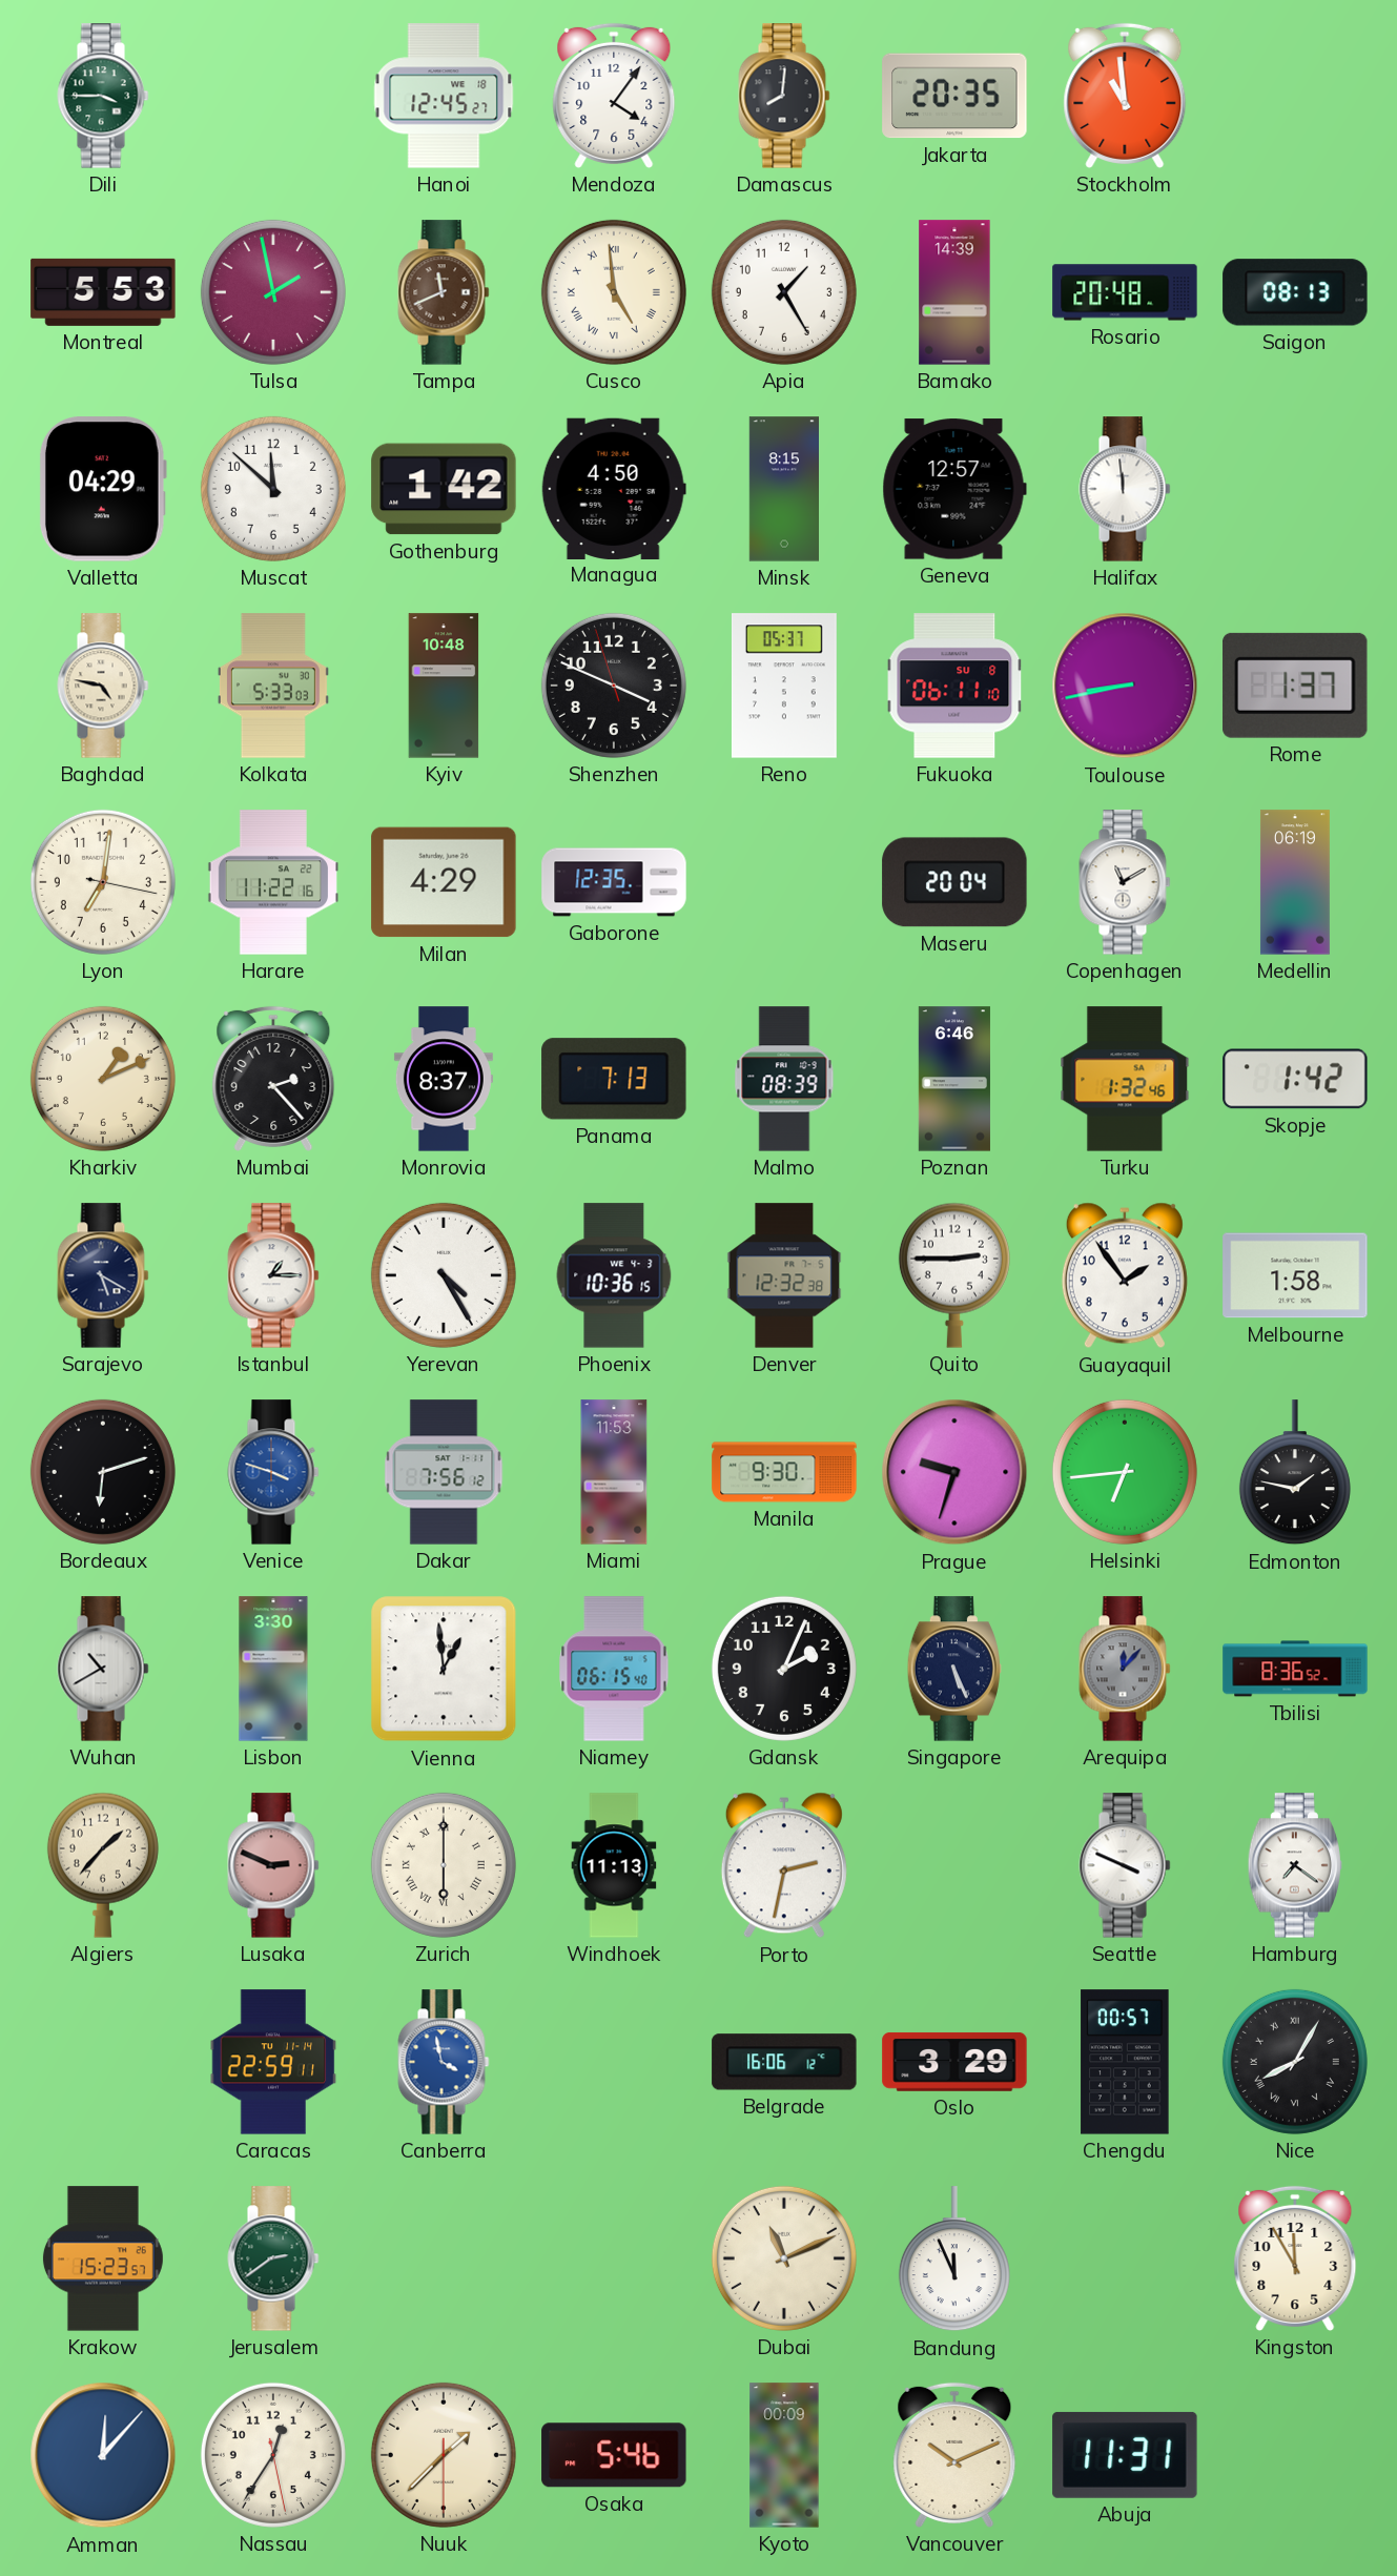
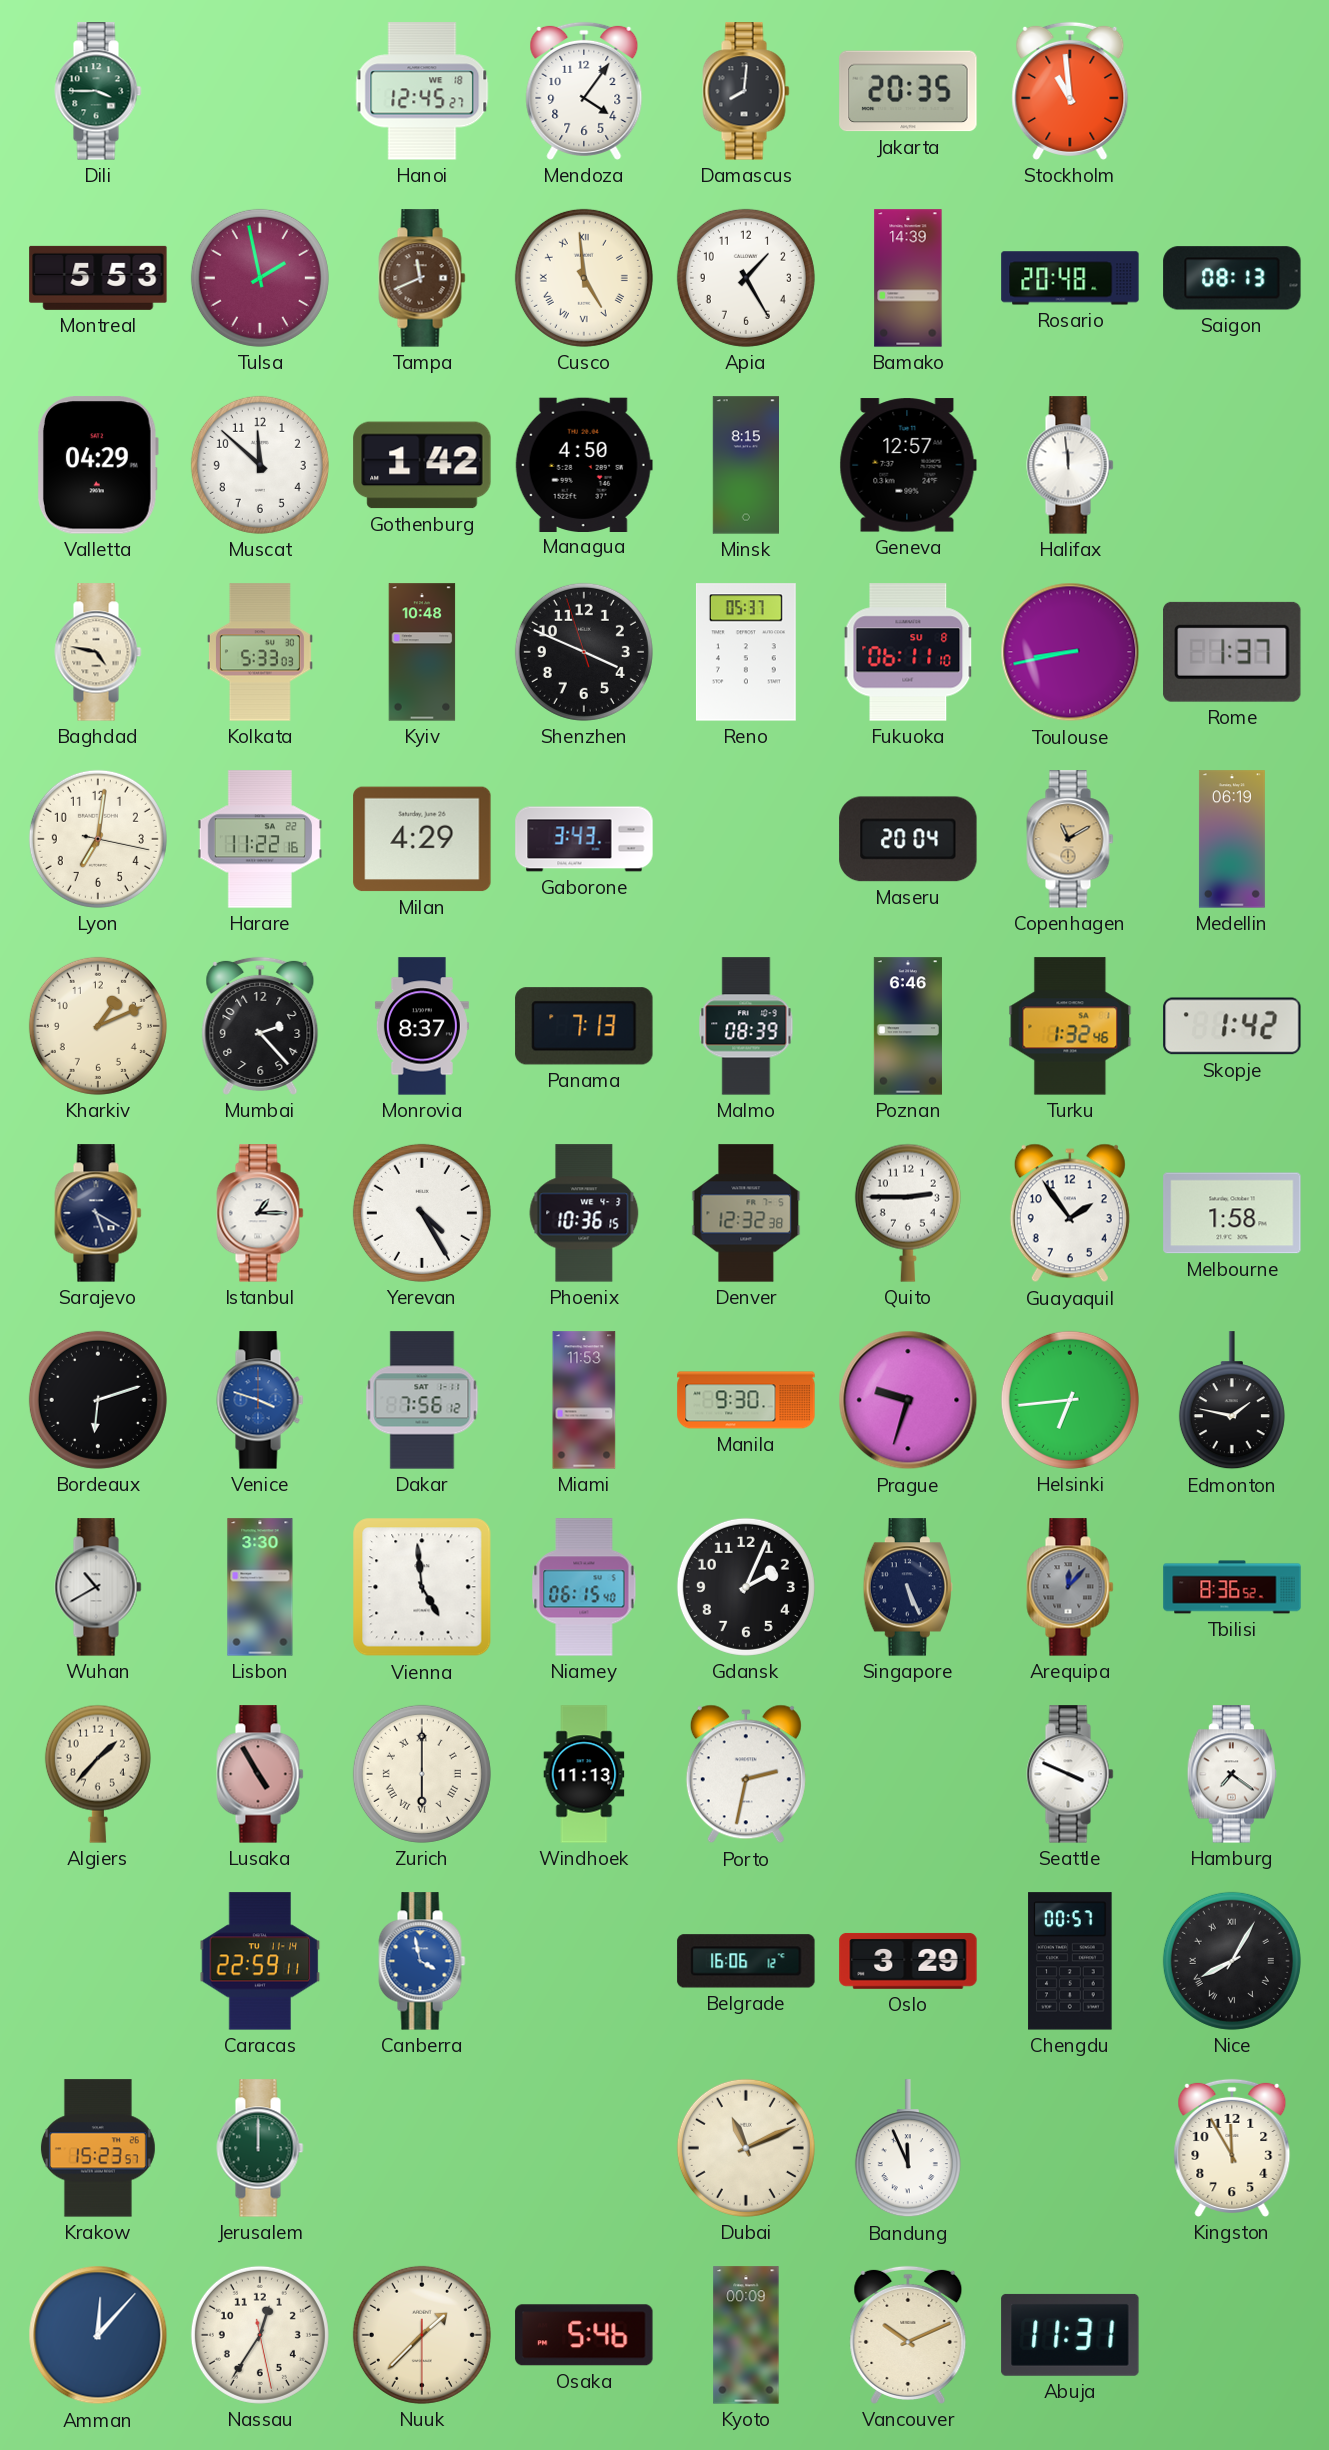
Gaborone: 12:35 -> 3:43 (584, 839)
Copenhagen dial: white -> champagne (1070, 839)
Vienna: 12:59 -> 4:59 (422, 1587)
Lusaka: 2:49 -> 4:55 (260, 1774)
Jerusalem: 2:39 -> 12:00 (260, 2148)
